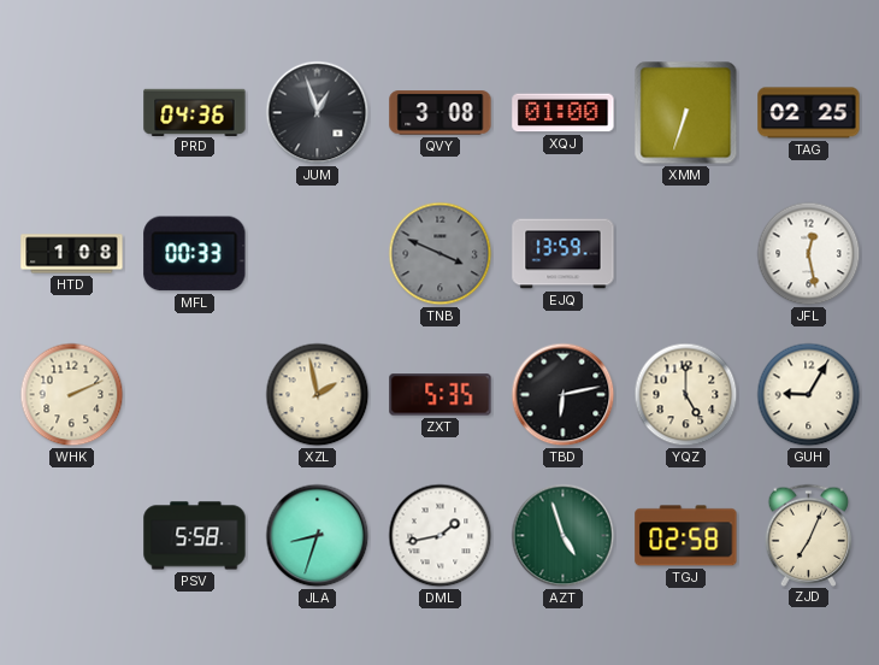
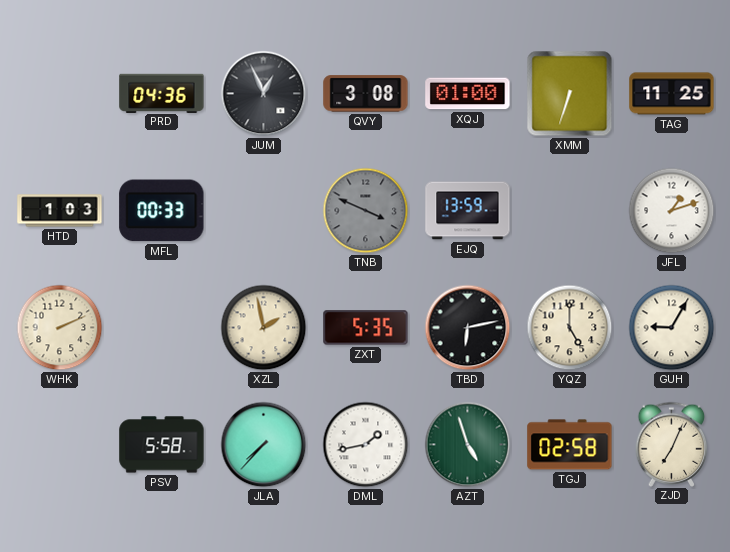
JUM: 12:57 -> 12:56 (264, 94)
TAG: 02:25 -> 11:25 (672, 94)
HTD: 1:08 -> 1:03 (60, 211)
JFL: 12:28 -> 1:12 (672, 211)
JLA: 8:33 -> 7:37 (264, 445)
